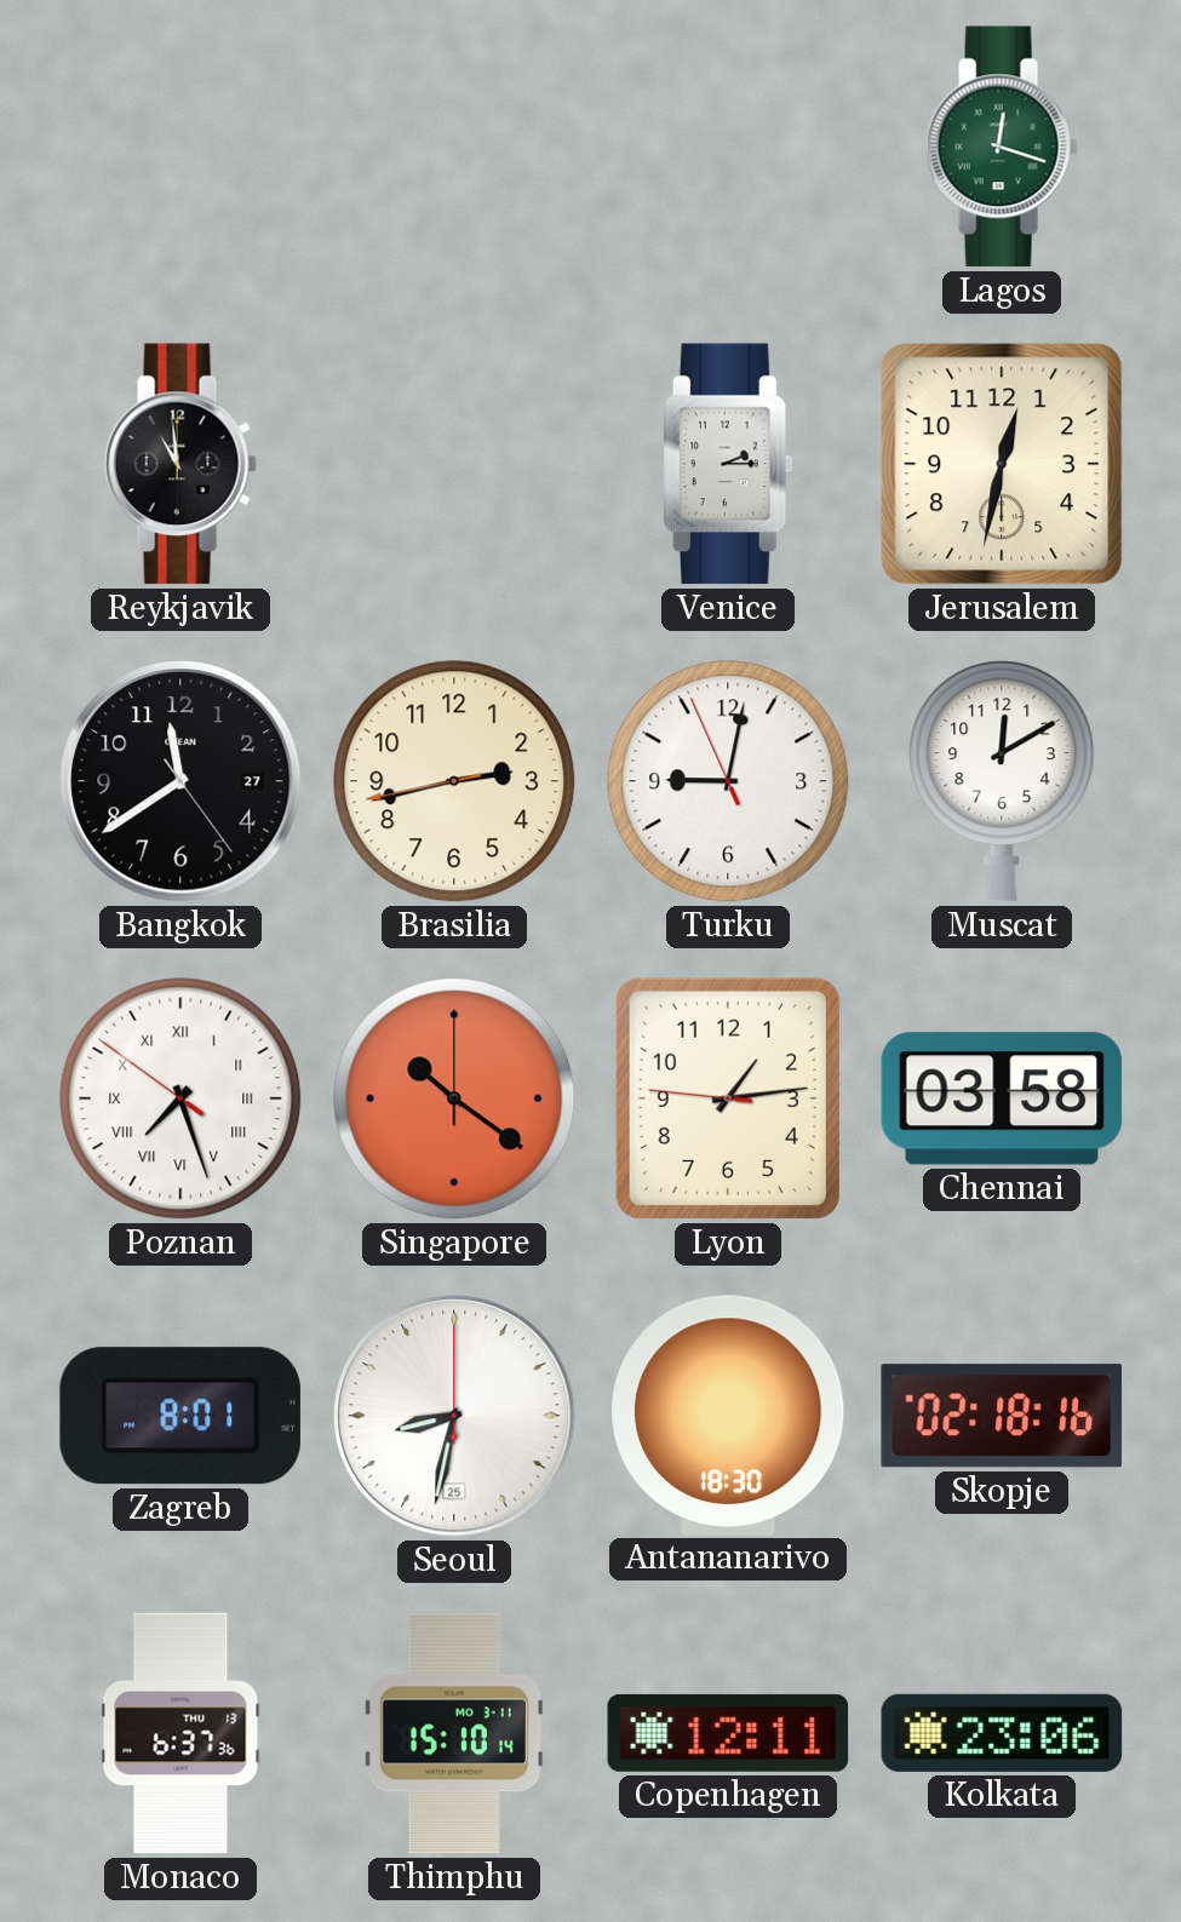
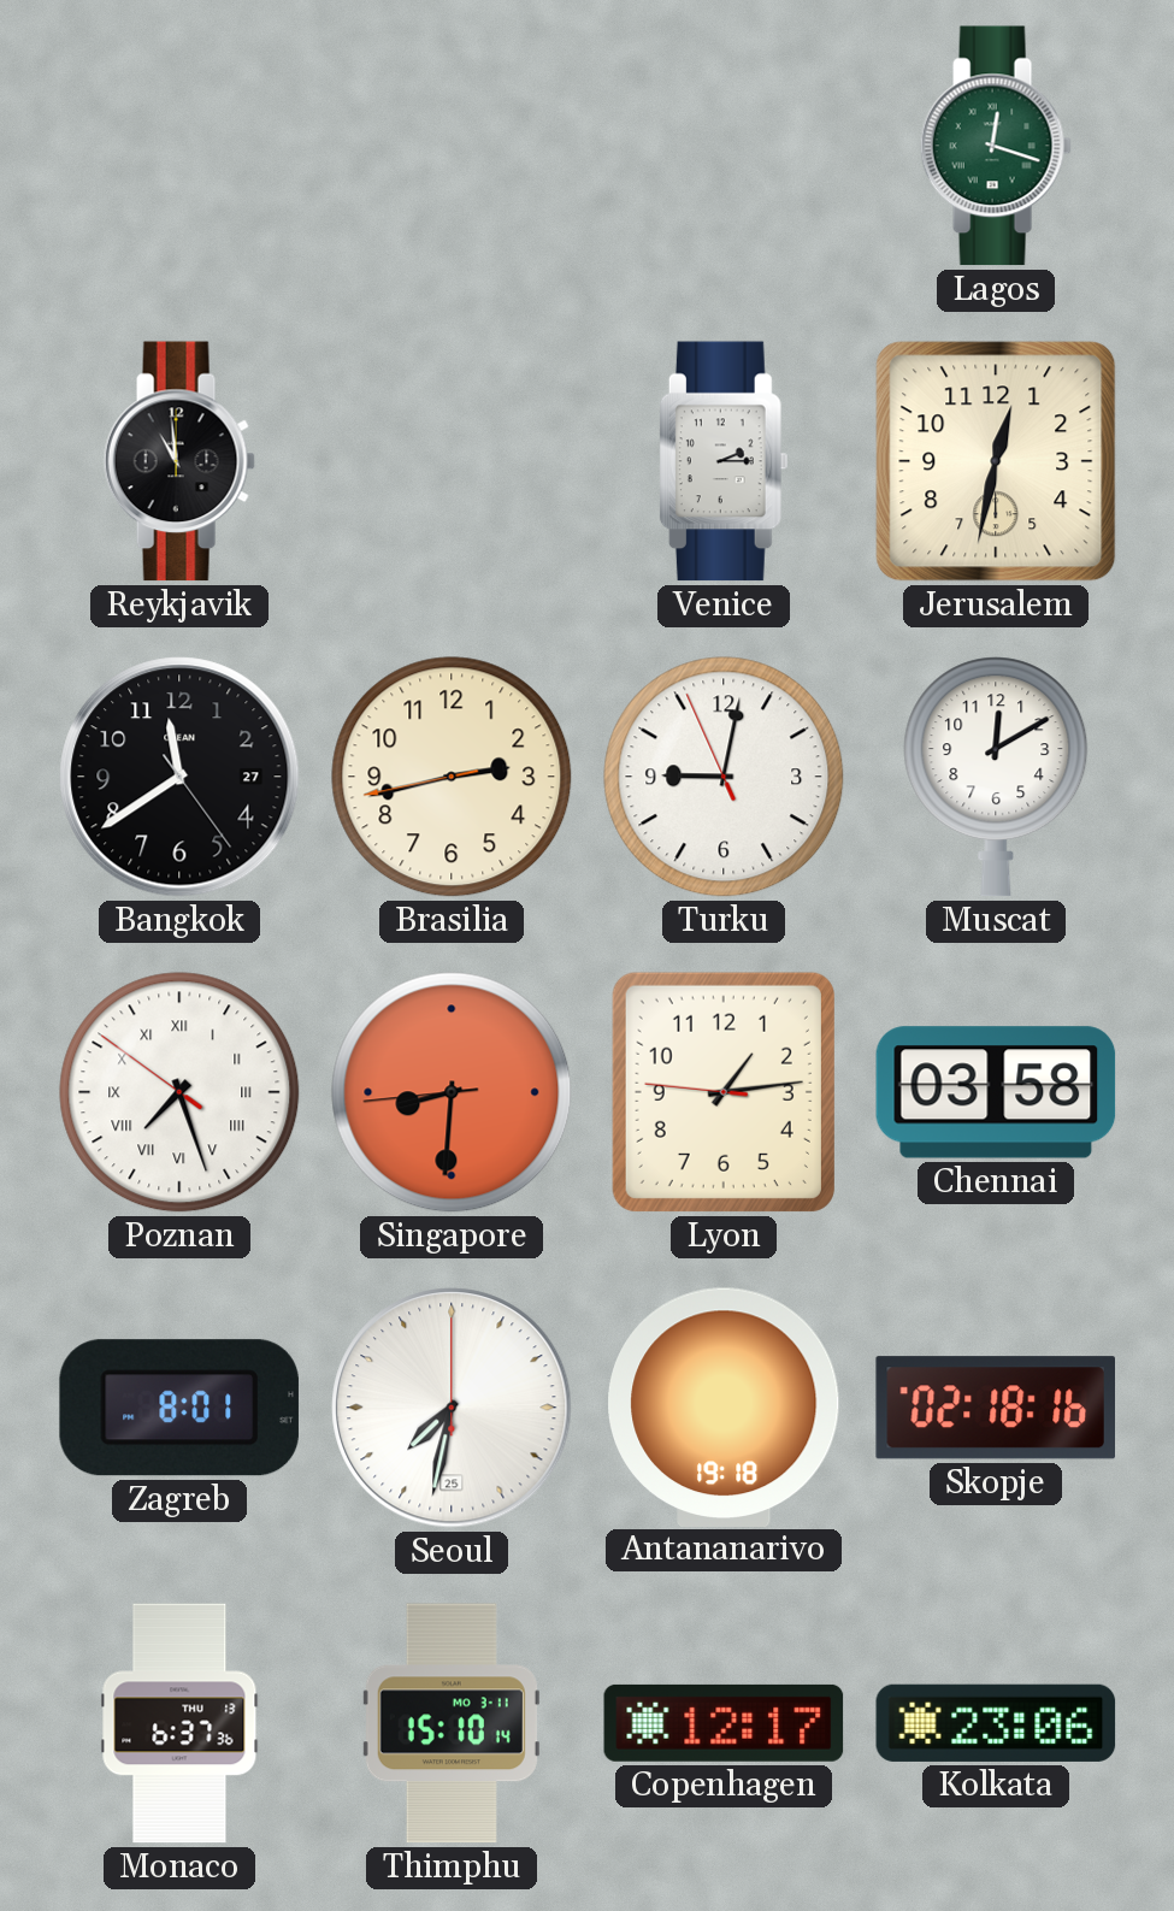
Singapore: 10:21 -> 8:30 (452, 1092)
Seoul: 8:32 -> 7:32 (452, 1408)
Antananarivo: 18:30 -> 19:18 (724, 1406)
Copenhagen: 12:11 -> 12:17 (724, 1723)
